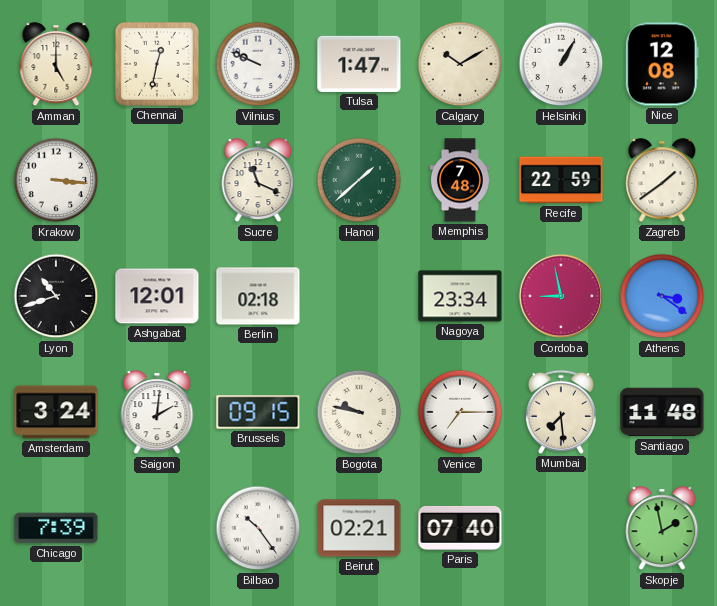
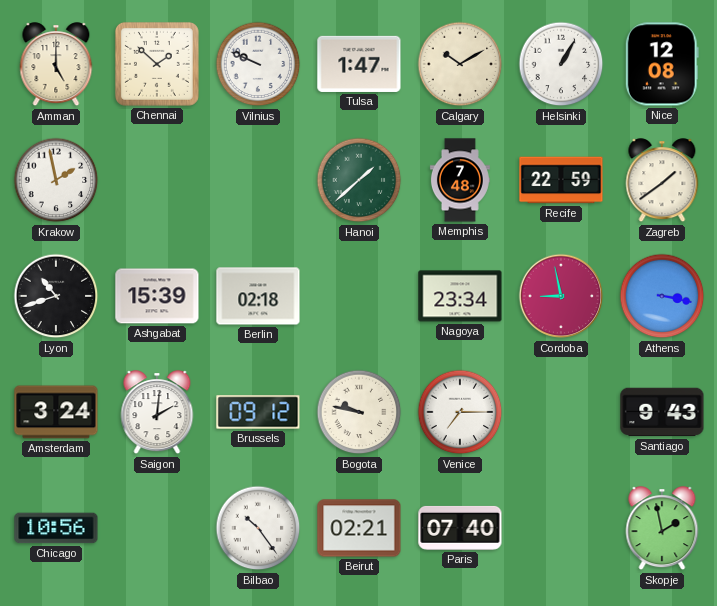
Chennai: 12:32 -> 1:52 (157, 64)
Krakow: 3:16 -> 1:58 (56, 180)
Sucre: 11:19 -> none (258, 181)
Ashgabat: 12:01 -> 15:39 (157, 296)
Athens: 3:21 -> 3:17 (662, 296)
Brussels: 09:15 -> 09:12 (258, 412)
Mumbai: 7:29 -> none (561, 412)
Santiago: 11:48 -> 9:43 (662, 412)
Chicago: 7:39 -> 10:56 (56, 528)
